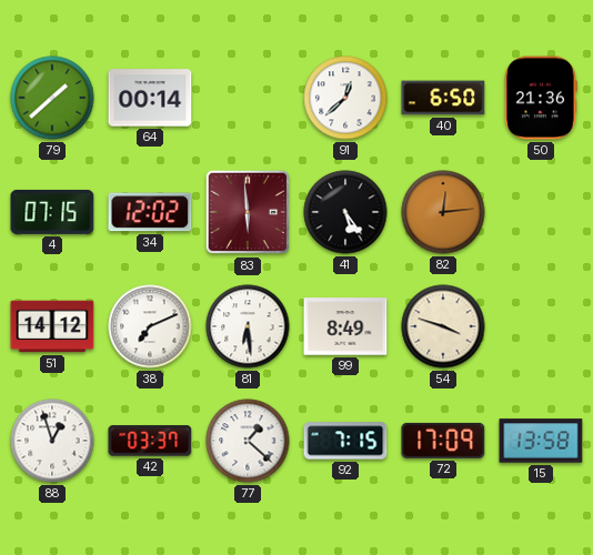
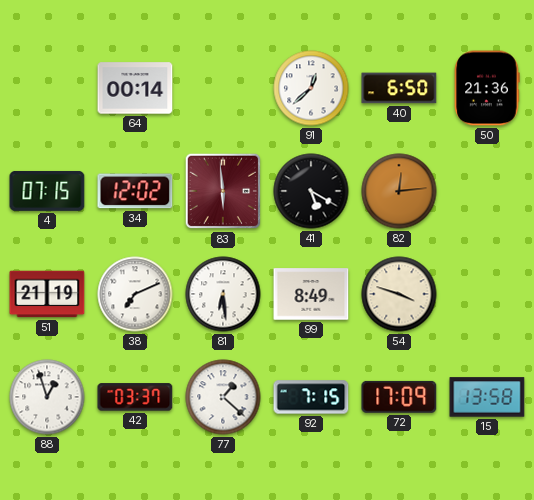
79: 1:38 -> none (52, 98)
41: 5:24 -> 5:20 (311, 191)
51: 14:12 -> 21:19 (47, 294)
